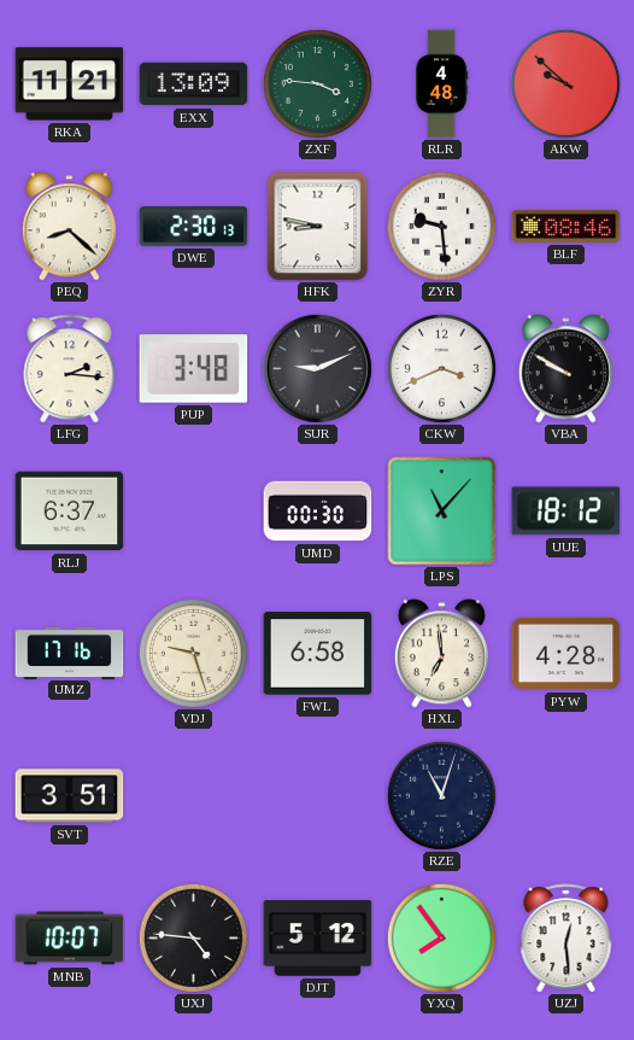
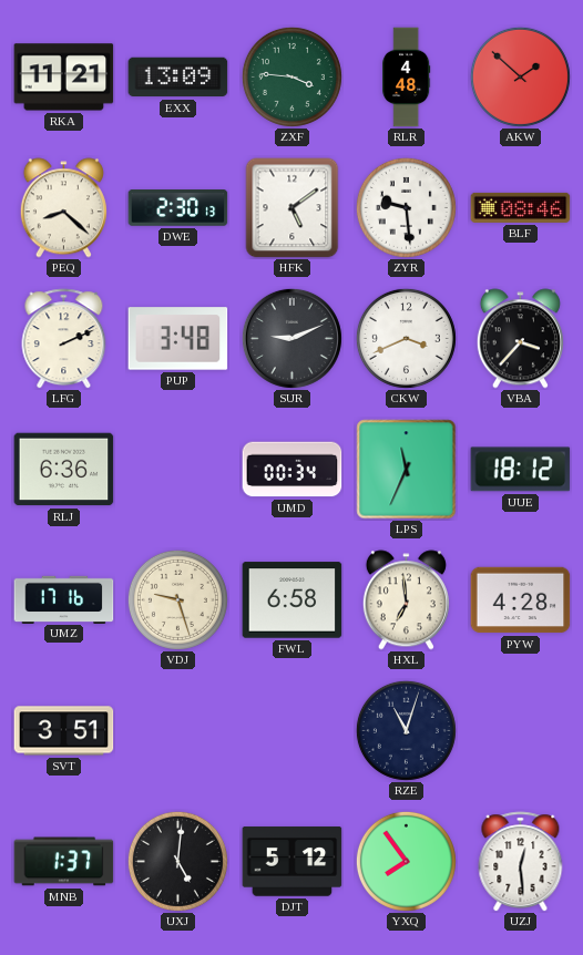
AKW: 9:52 -> 1:52 (520, 76)
HFK: 8:47 -> 5:09 (293, 208)
LFG: 2:16 -> 2:11 (64, 339)
VBA: 9:50 -> 3:37 (520, 339)
RLJ: 6:37 -> 6:36 (64, 470)
UMD: 00:30 -> 00:34 (293, 470)
LPS: 11:07 -> 11:34 (407, 470)
MNB: 10:07 -> 1:37 (64, 862)
UXJ: 4:46 -> 5:01 (177, 861)
